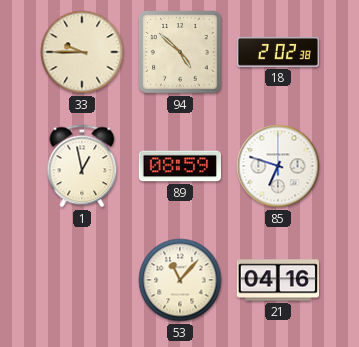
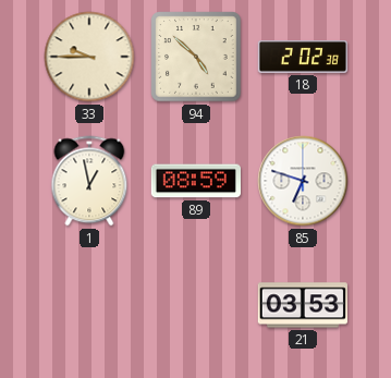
53: 11:07 -> none (180, 280)
21: 04:16 -> 03:53 (302, 305)
